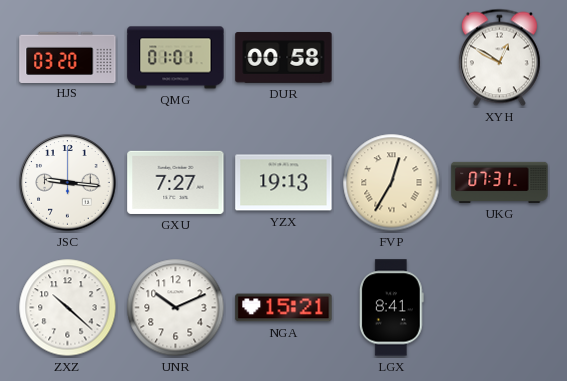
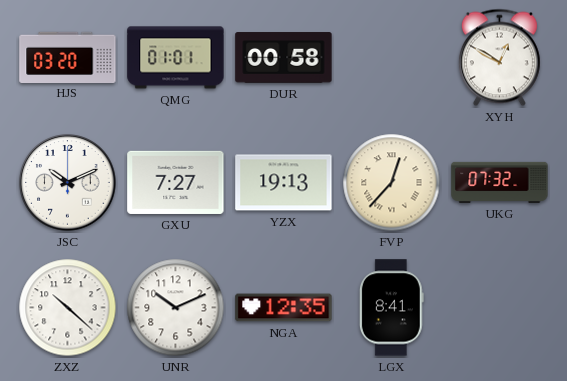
JSC: 9:16 -> 10:11 (68, 183)
FVP: 12:35 -> 12:37 (392, 183)
UKG: 07:31 -> 07:32 (500, 182)
NGA: 15:21 -> 12:35 (284, 308)
